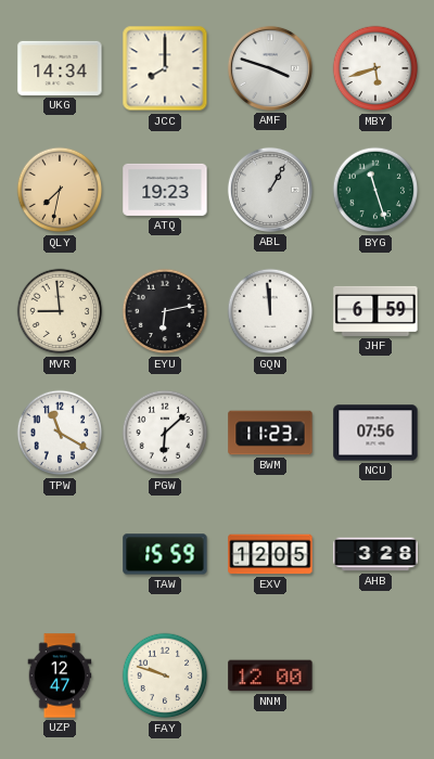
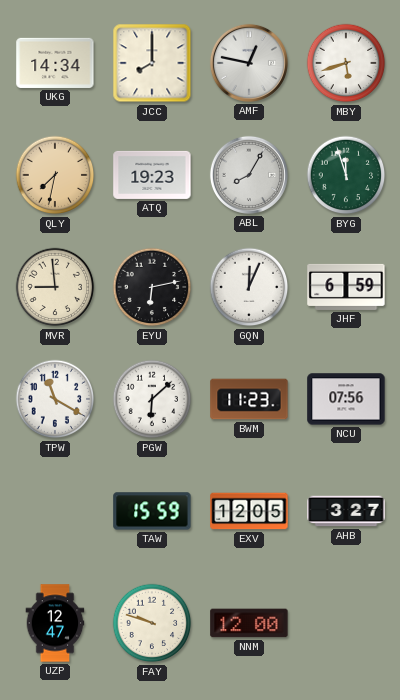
AMF: 3:48 -> 12:47 (249, 63)
ABL: 1:05 -> 8:05 (249, 175)
BYG: 11:27 -> 11:57 (346, 175)
GQN: 11:59 -> 12:04 (249, 287)
AHB: 3:28 -> 3:27 (346, 511)
